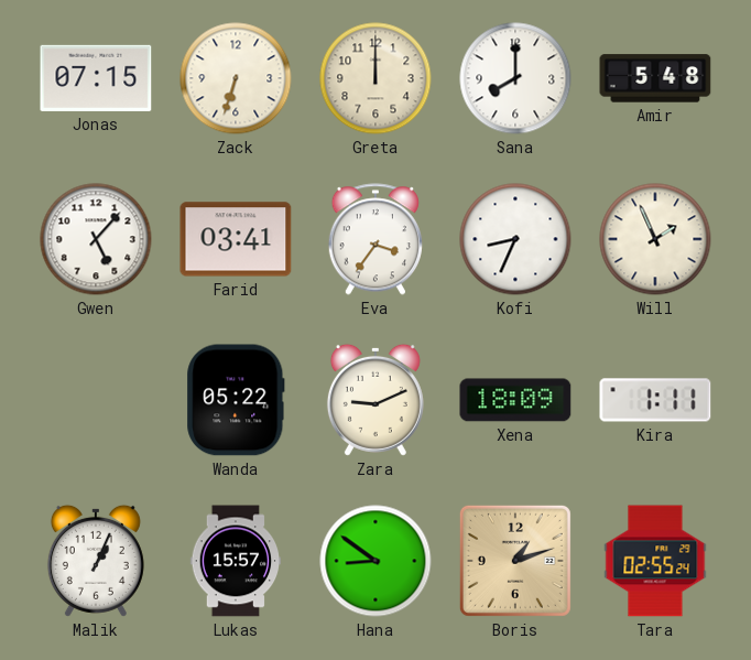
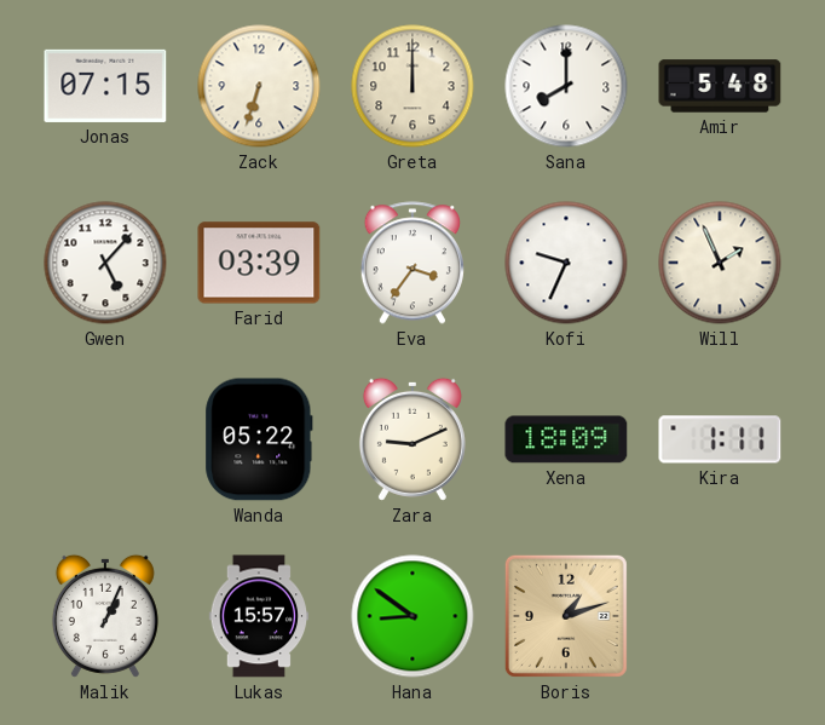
Farid: 03:41 -> 03:39 (259, 263)
Kofi: 8:34 -> 9:34 (566, 263)
Tara: 02:55 -> none (655, 561)
